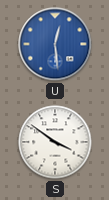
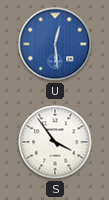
S: 3:51 -> 3:54 (55, 142)
